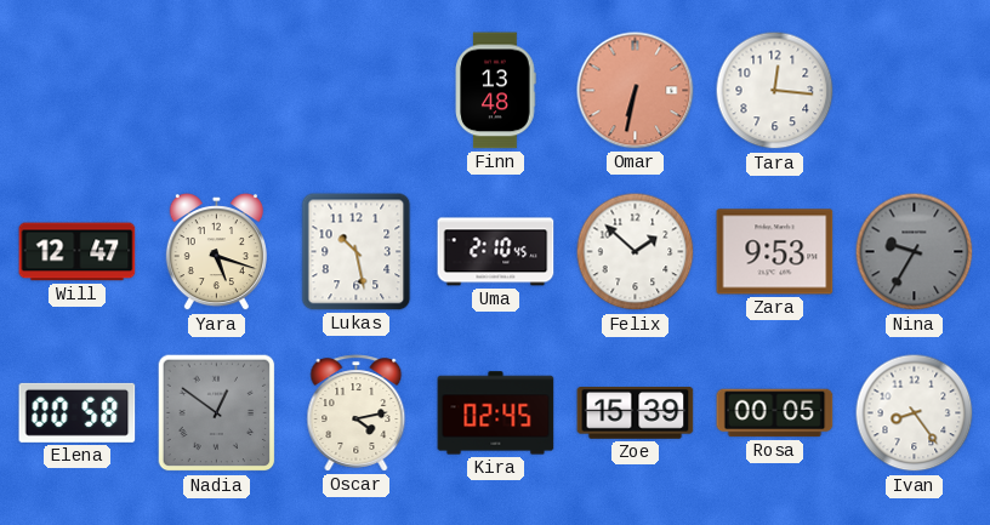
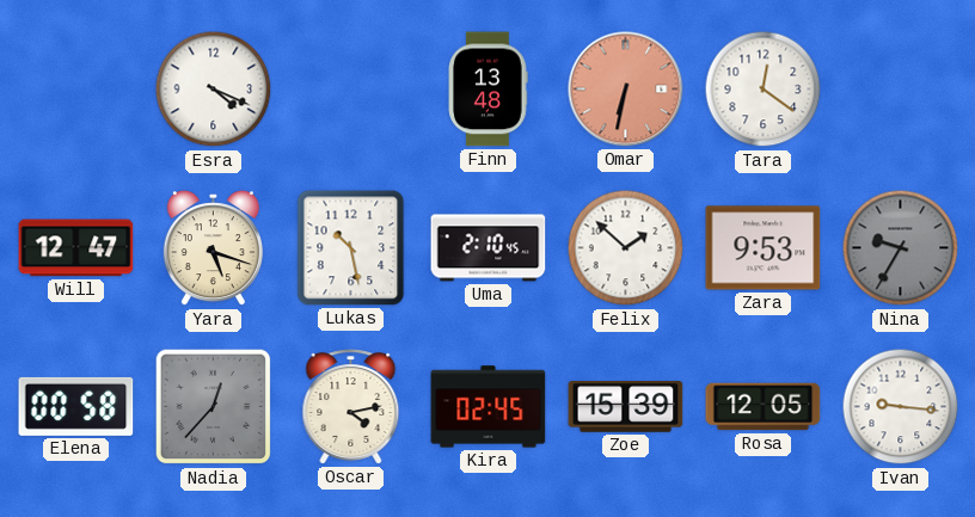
Esra: none -> 4:19 (214, 90)
Tara: 12:16 -> 12:21 (764, 90)
Nadia: 12:51 -> 12:37 (214, 407)
Rosa: 00:05 -> 12:05 (764, 407)
Ivan: 8:24 -> 9:16 (901, 407)
